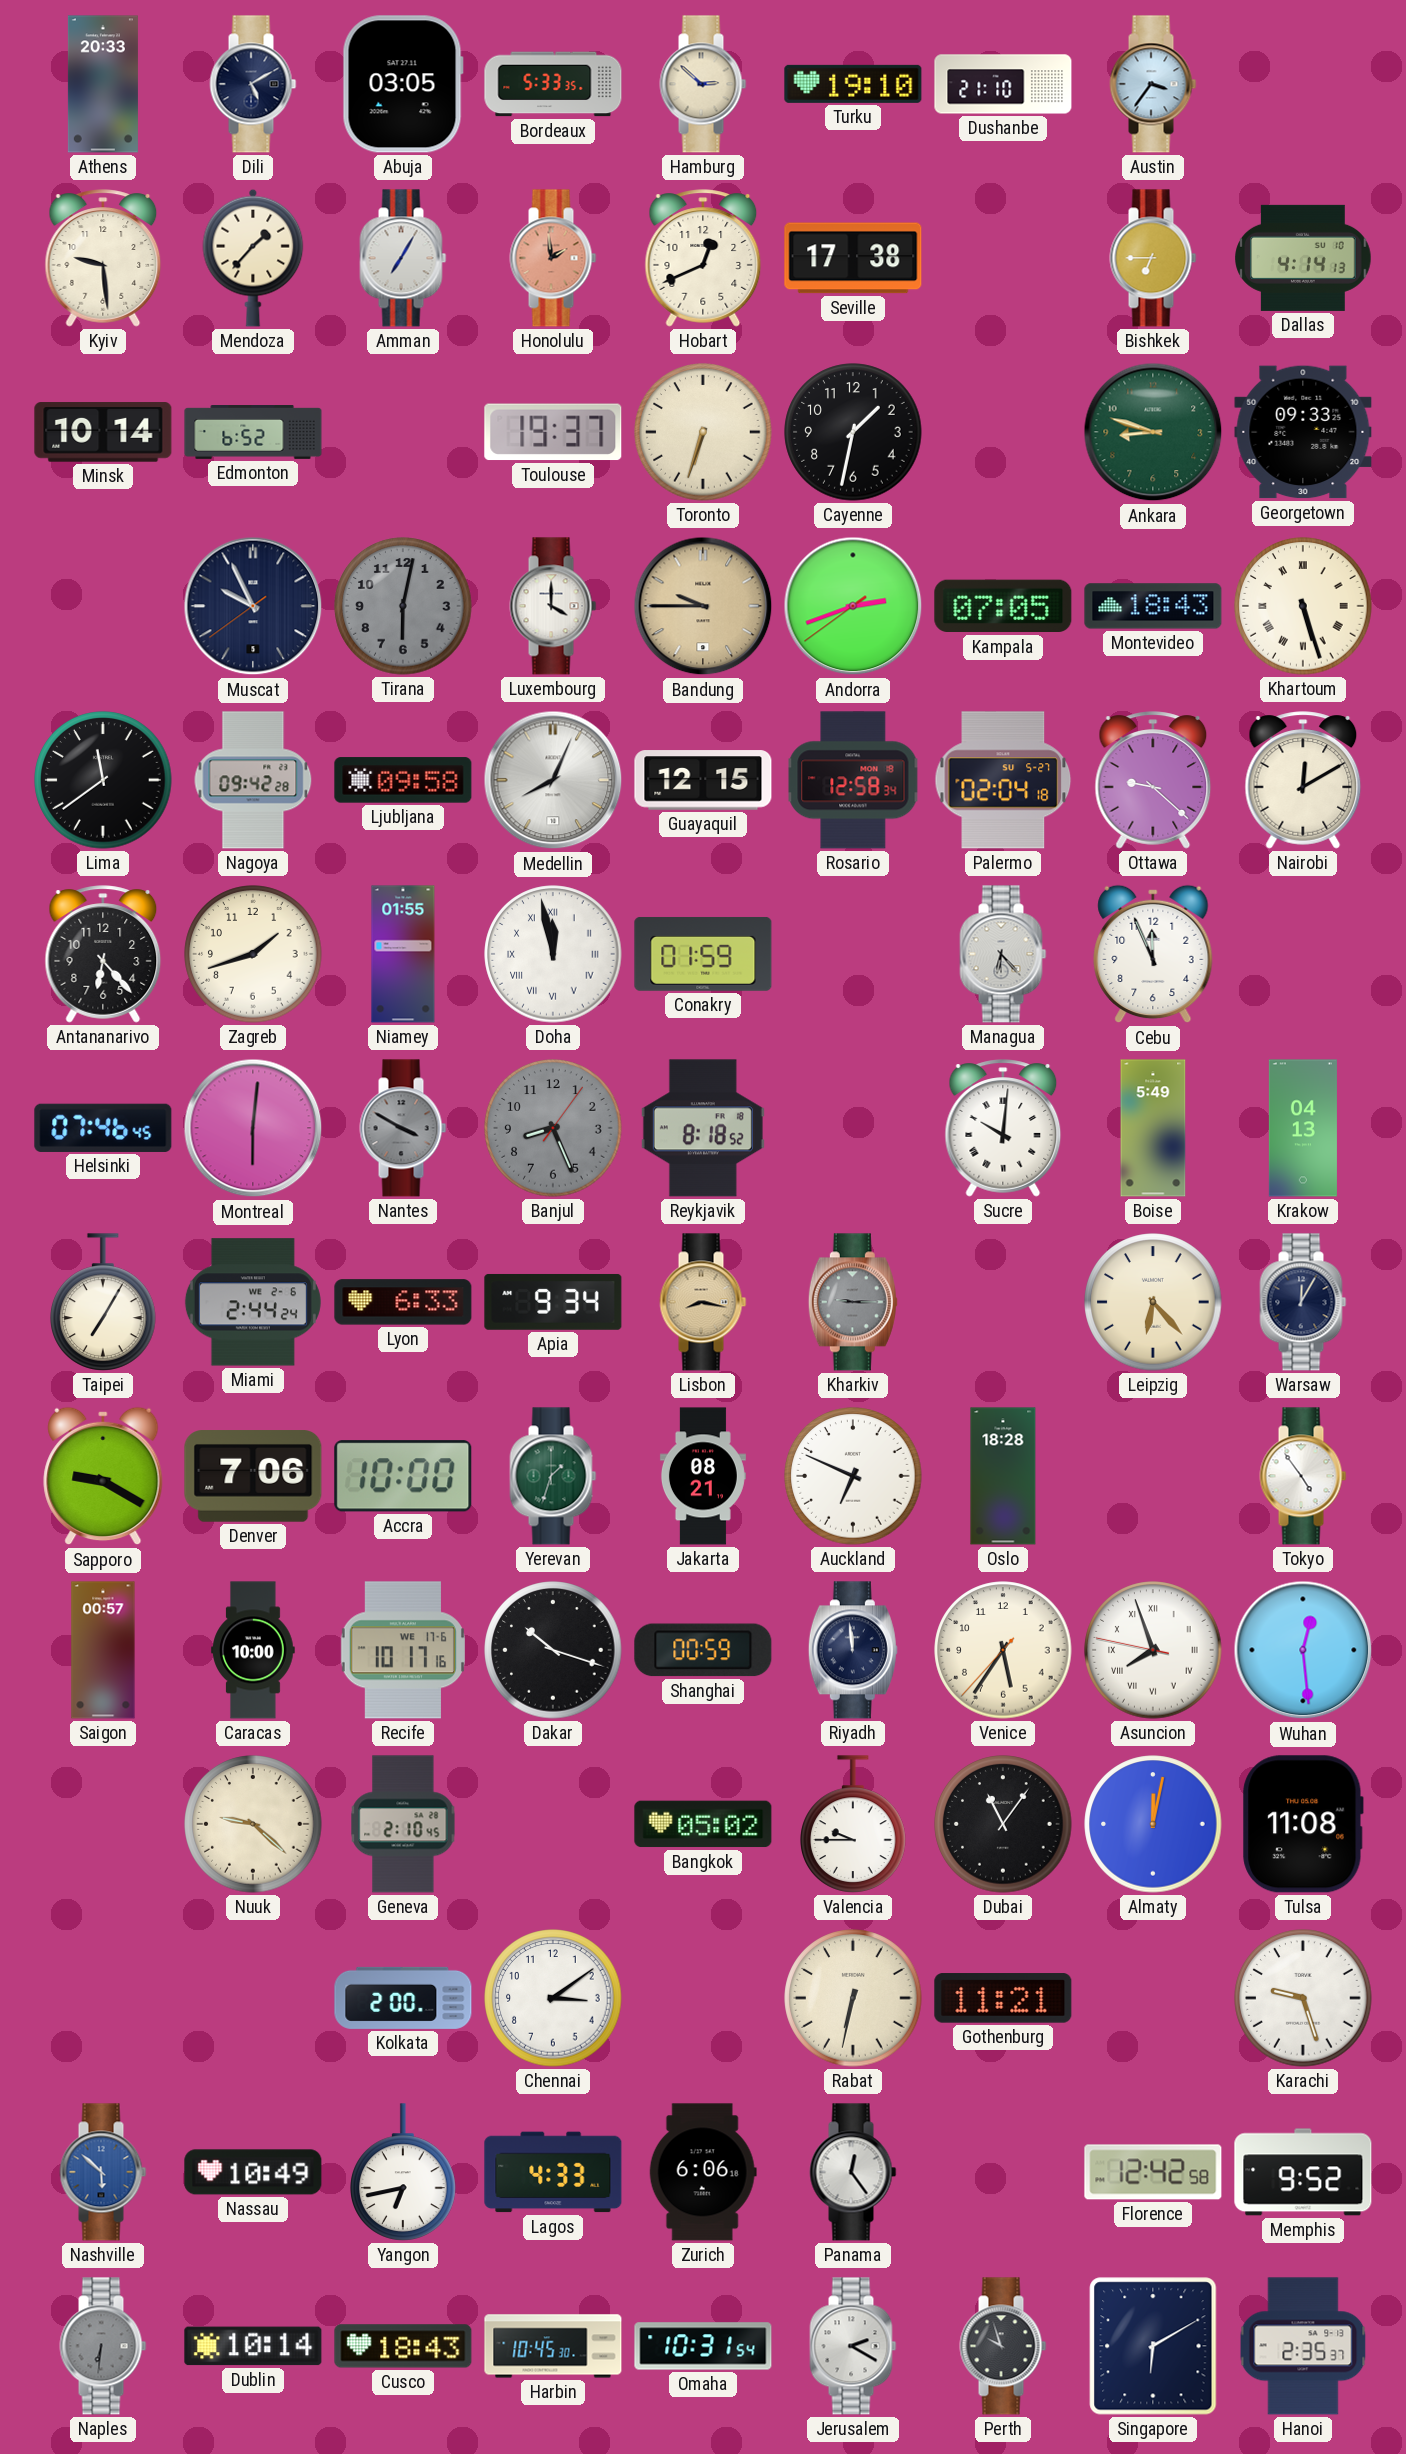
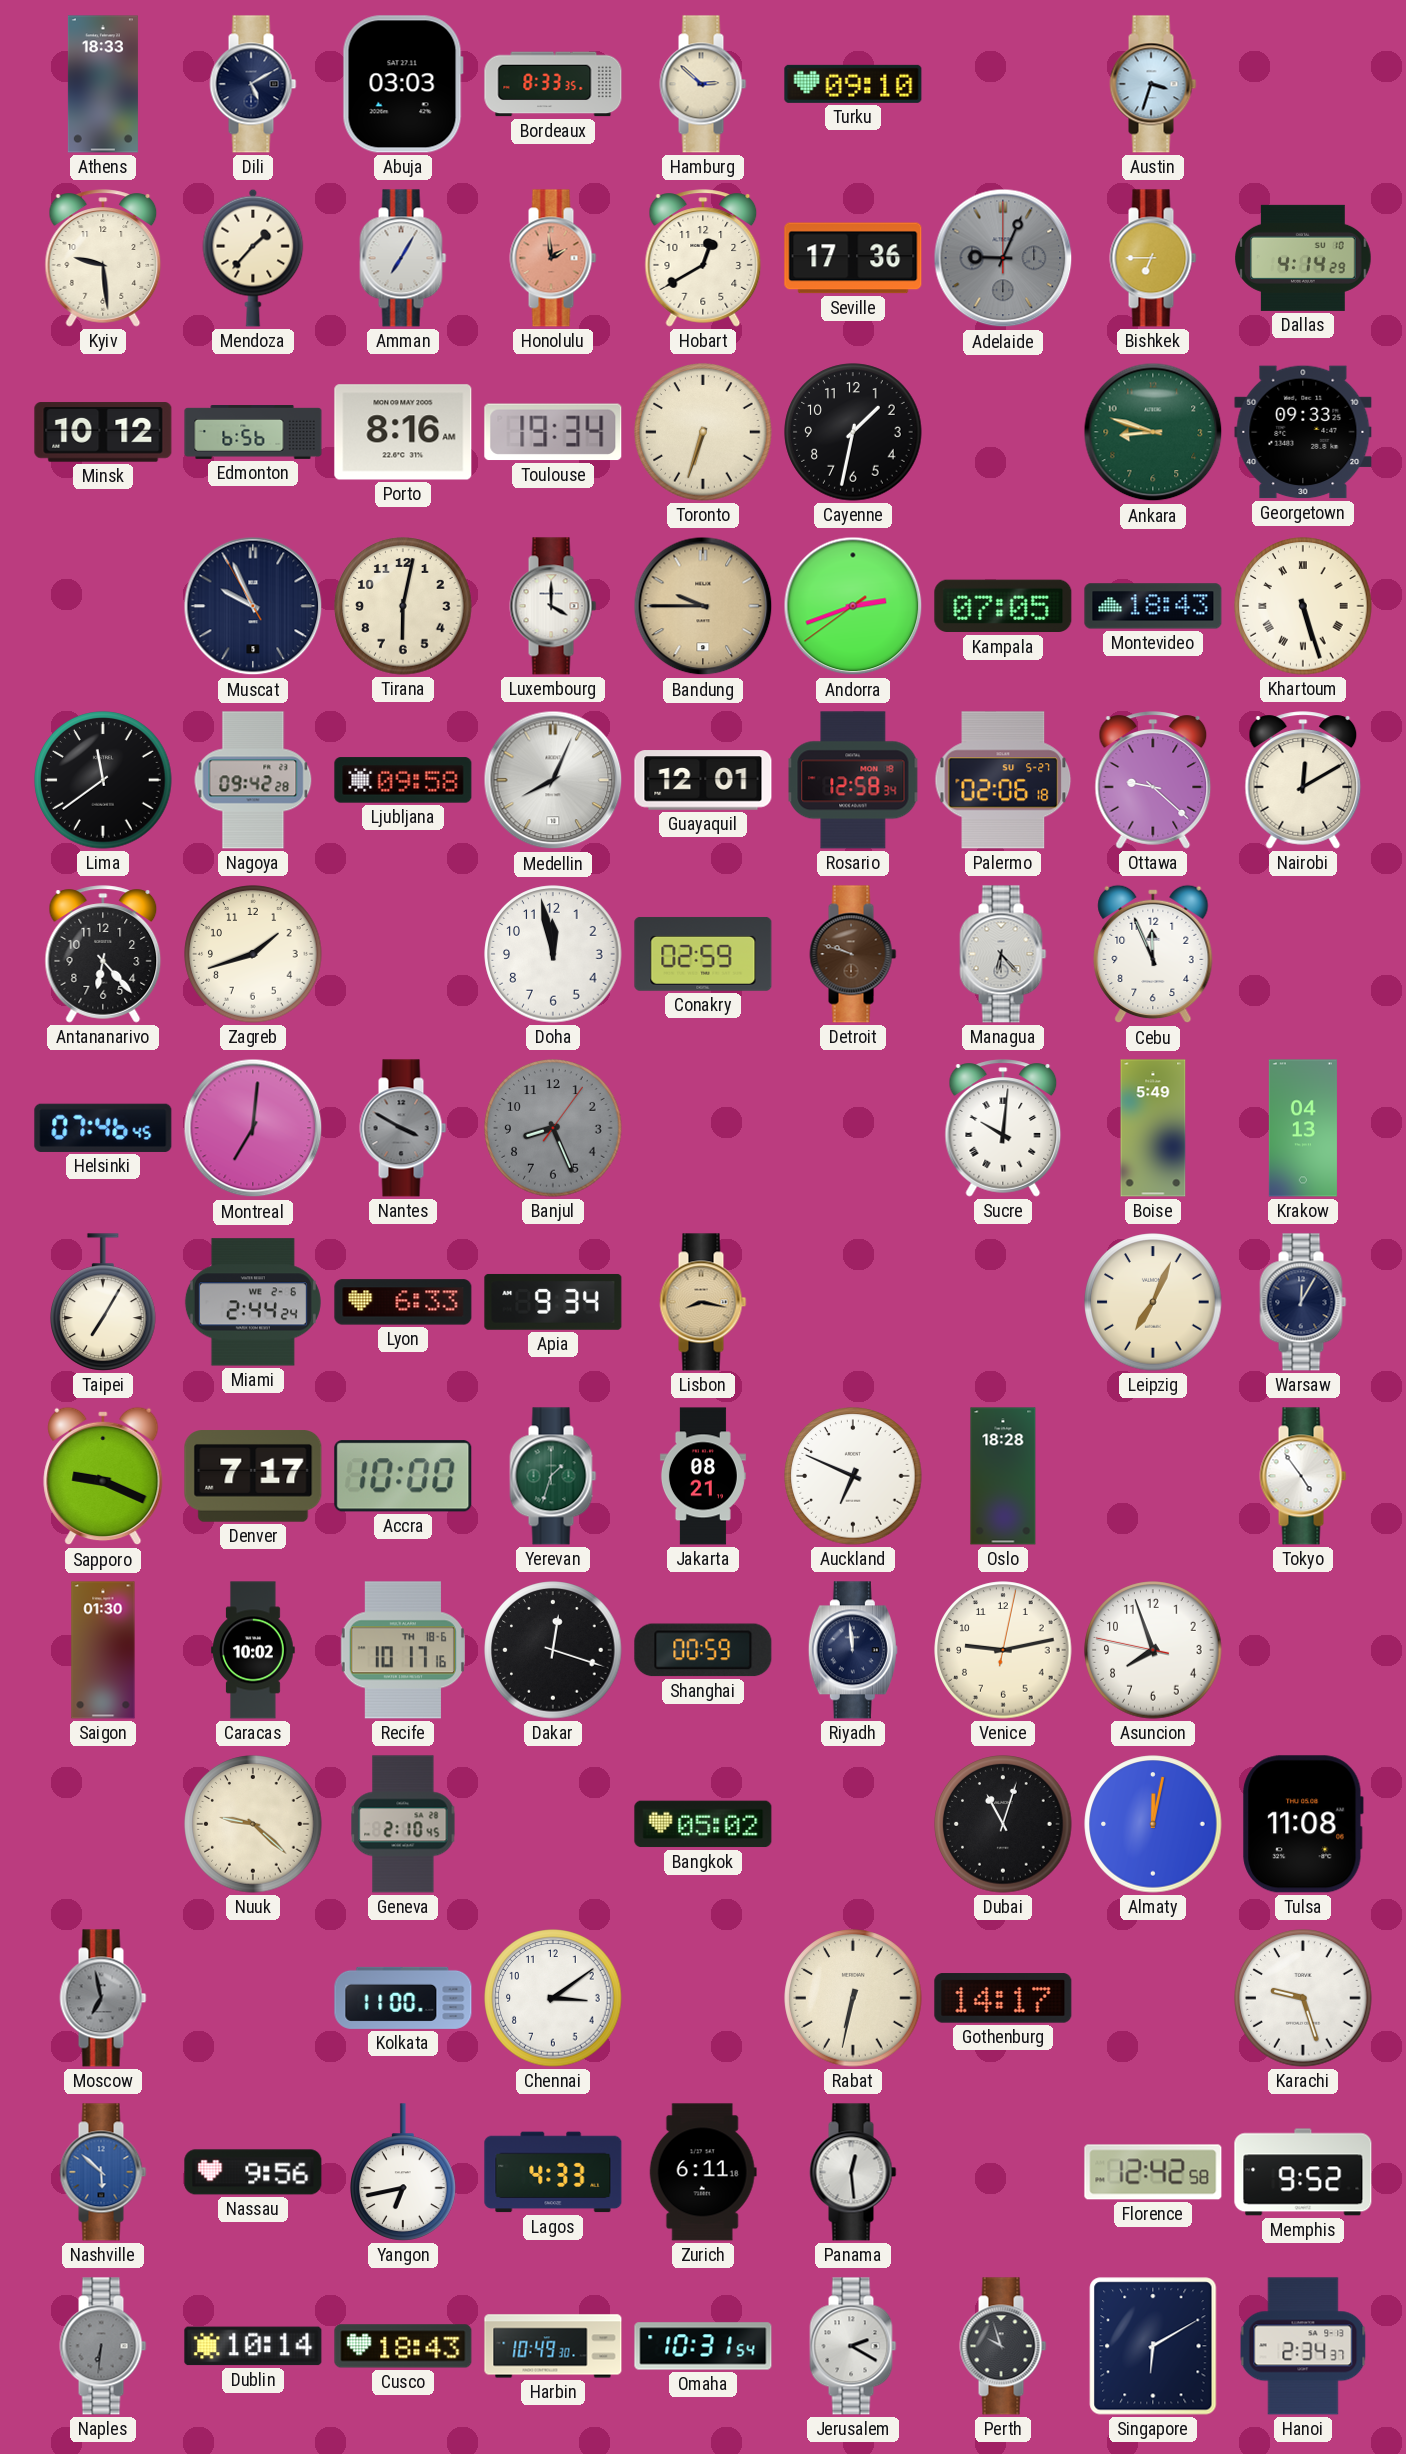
Athens: 20:33 -> 18:33 (103, 84)
Abuja: 03:05 -> 03:03 (403, 84)
Bordeaux: 5:33 -> 8:33 (553, 84)
Turku: 19:10 -> 09:10 (853, 84)
Dushanbe: 21:10 -> none (1003, 84)
Austin: 3:36 -> 3:33 (1153, 84)
Hobart: 12:41 -> 12:40 (703, 258)
Seville: 17:38 -> 17:36 (853, 258)
Adelaide: none -> 9:04 (1003, 258)
Dallas: 4:14:13 -> 4:14:29 (1303, 258)
Minsk: 10:14 -> 10:12 (103, 432)
Edmonton: 6:52 -> 6:56 (253, 433)
Porto: none -> 8:16 (403, 432)
Toulouse: 19:37 -> 19:34 (553, 432)
Muscat: 9:55:39 -> 9:55:55 (253, 606)
Tirana dial: grey -> cream (403, 606)
Guayaquil: 12:15 -> 12:01 (703, 780)
Palermo: 02:04 -> 02:06 (1003, 780)
Niamey: 01:55 -> none (403, 954)
Doha numerals: Roman -> Arabic (553, 954)
Conakry: 01:59 -> 02:59 (703, 954)
Detroit: none -> 9:48 (853, 954)
Montreal: 6:01 -> 7:01 (253, 1128)
Reykjavik: 8:18 -> none (703, 1128)
Kharkiv: 9:15 -> none (853, 1302)
Leipzig: 6:23 -> 7:04 (1153, 1302)
Sapporo: 9:20 -> 9:19 (103, 1476)
Denver: 7:06 -> 7:17 (253, 1476)
Saigon: 00:57 -> 01:30 (103, 1650)
Caracas: 10:00 -> 10:02 (253, 1650)
Recife date: WE 17-6 -> TH 18-6 (403, 1650)
Dakar: 10:18 -> 12:18 (553, 1650)
Venice: 5:35 -> 9:13 (1003, 1650)
Asuncion numerals: Roman -> Arabic (1153, 1650)
Wuhan: 12:29 -> none (1303, 1650)
Valencia: 9:45 -> none (853, 1824)
Dubai: 11:06 -> 11:03 (1003, 1824)
Moscow: none -> 6:58 (103, 1998)
Kolkata: 2:00 -> 11:00 (403, 1998)
Gothenburg: 11:21 -> 14:17 (1003, 1998)
Nassau: 10:49 -> 9:56 (253, 2172)
Zurich: 6:06 -> 6:11 (703, 2172)
Panama: 12:24 -> 12:29 (853, 2172)
Harbin: 10:45 -> 10:49 (553, 2346)
Hanoi: 2:35 -> 2:34 (1303, 2346)
